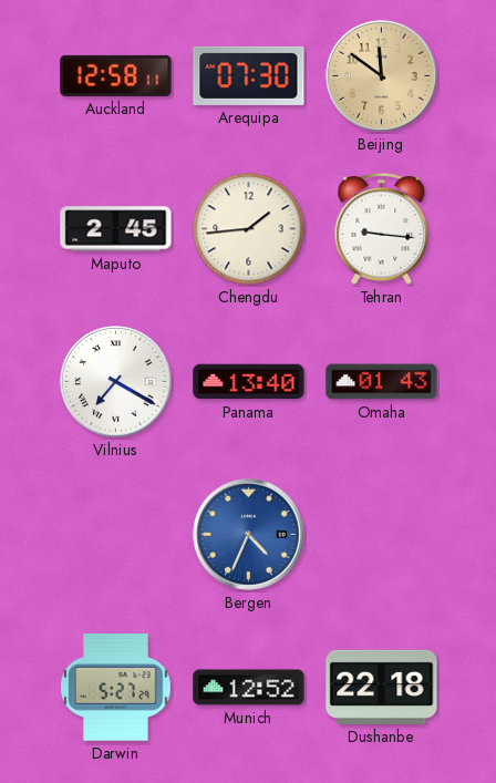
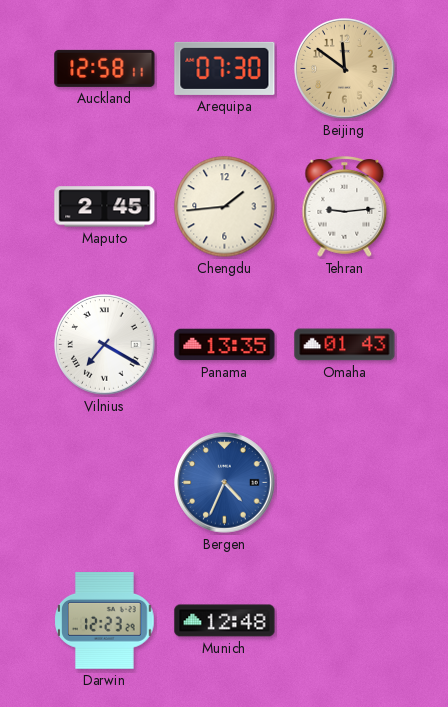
Tehran: 9:16 -> 9:14 (345, 207)
Panama: 13:40 -> 13:35 (225, 345)
Darwin: 5:27 -> 12:23 (105, 621)
Munich: 12:52 -> 12:48 (225, 621)
Dushanbe: 22:18 -> none (382, 687)
